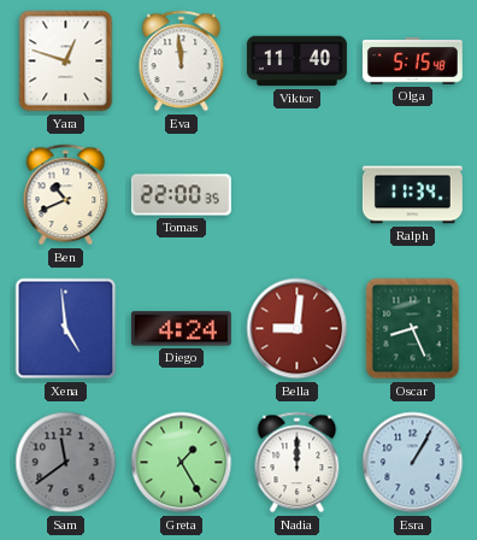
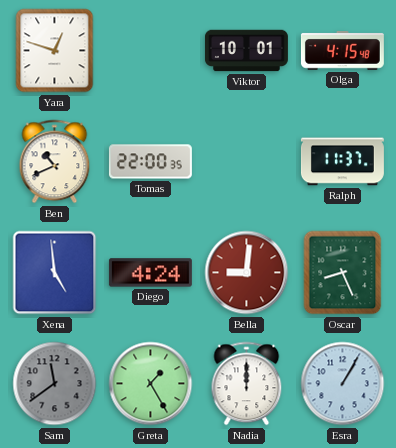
Eva: 11:59 -> none (182, 61)
Viktor: 11:40 -> 10:01 (246, 51)
Olga: 5:15 -> 4:15 (342, 51)
Ralph: 11:34 -> 11:37 (342, 162)
